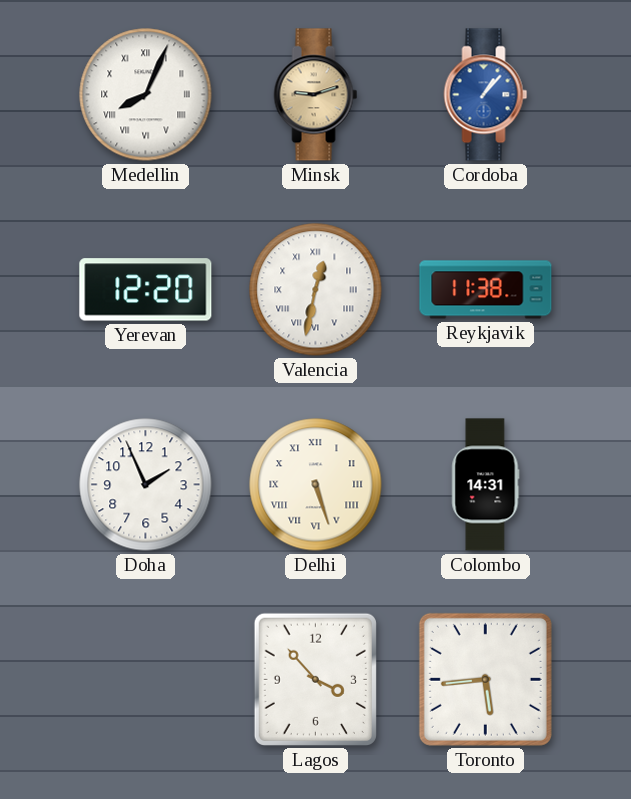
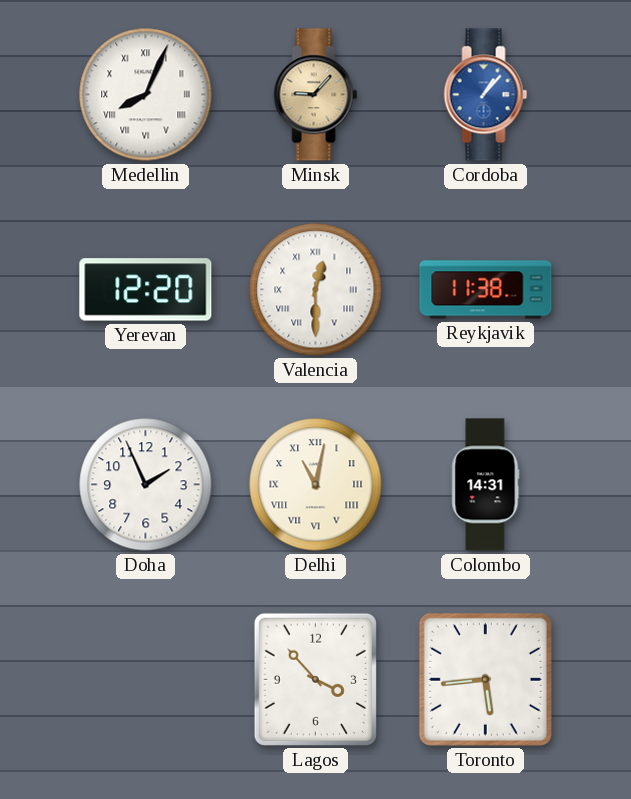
Minsk: 9:12 -> 9:07 (316, 95)
Valencia: 12:32 -> 12:30 (316, 290)
Delhi: 5:27 -> 11:02 (316, 485)
